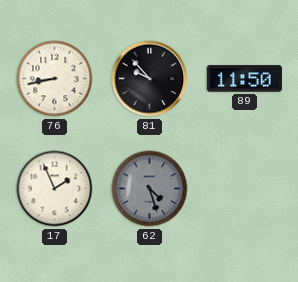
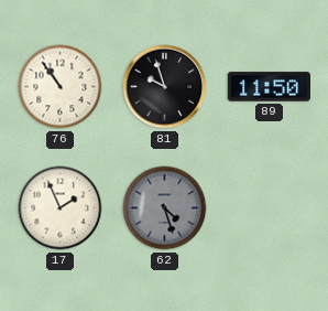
76: 8:43 -> 10:54 (61, 87)
81: 9:53 -> 9:57 (165, 87)
